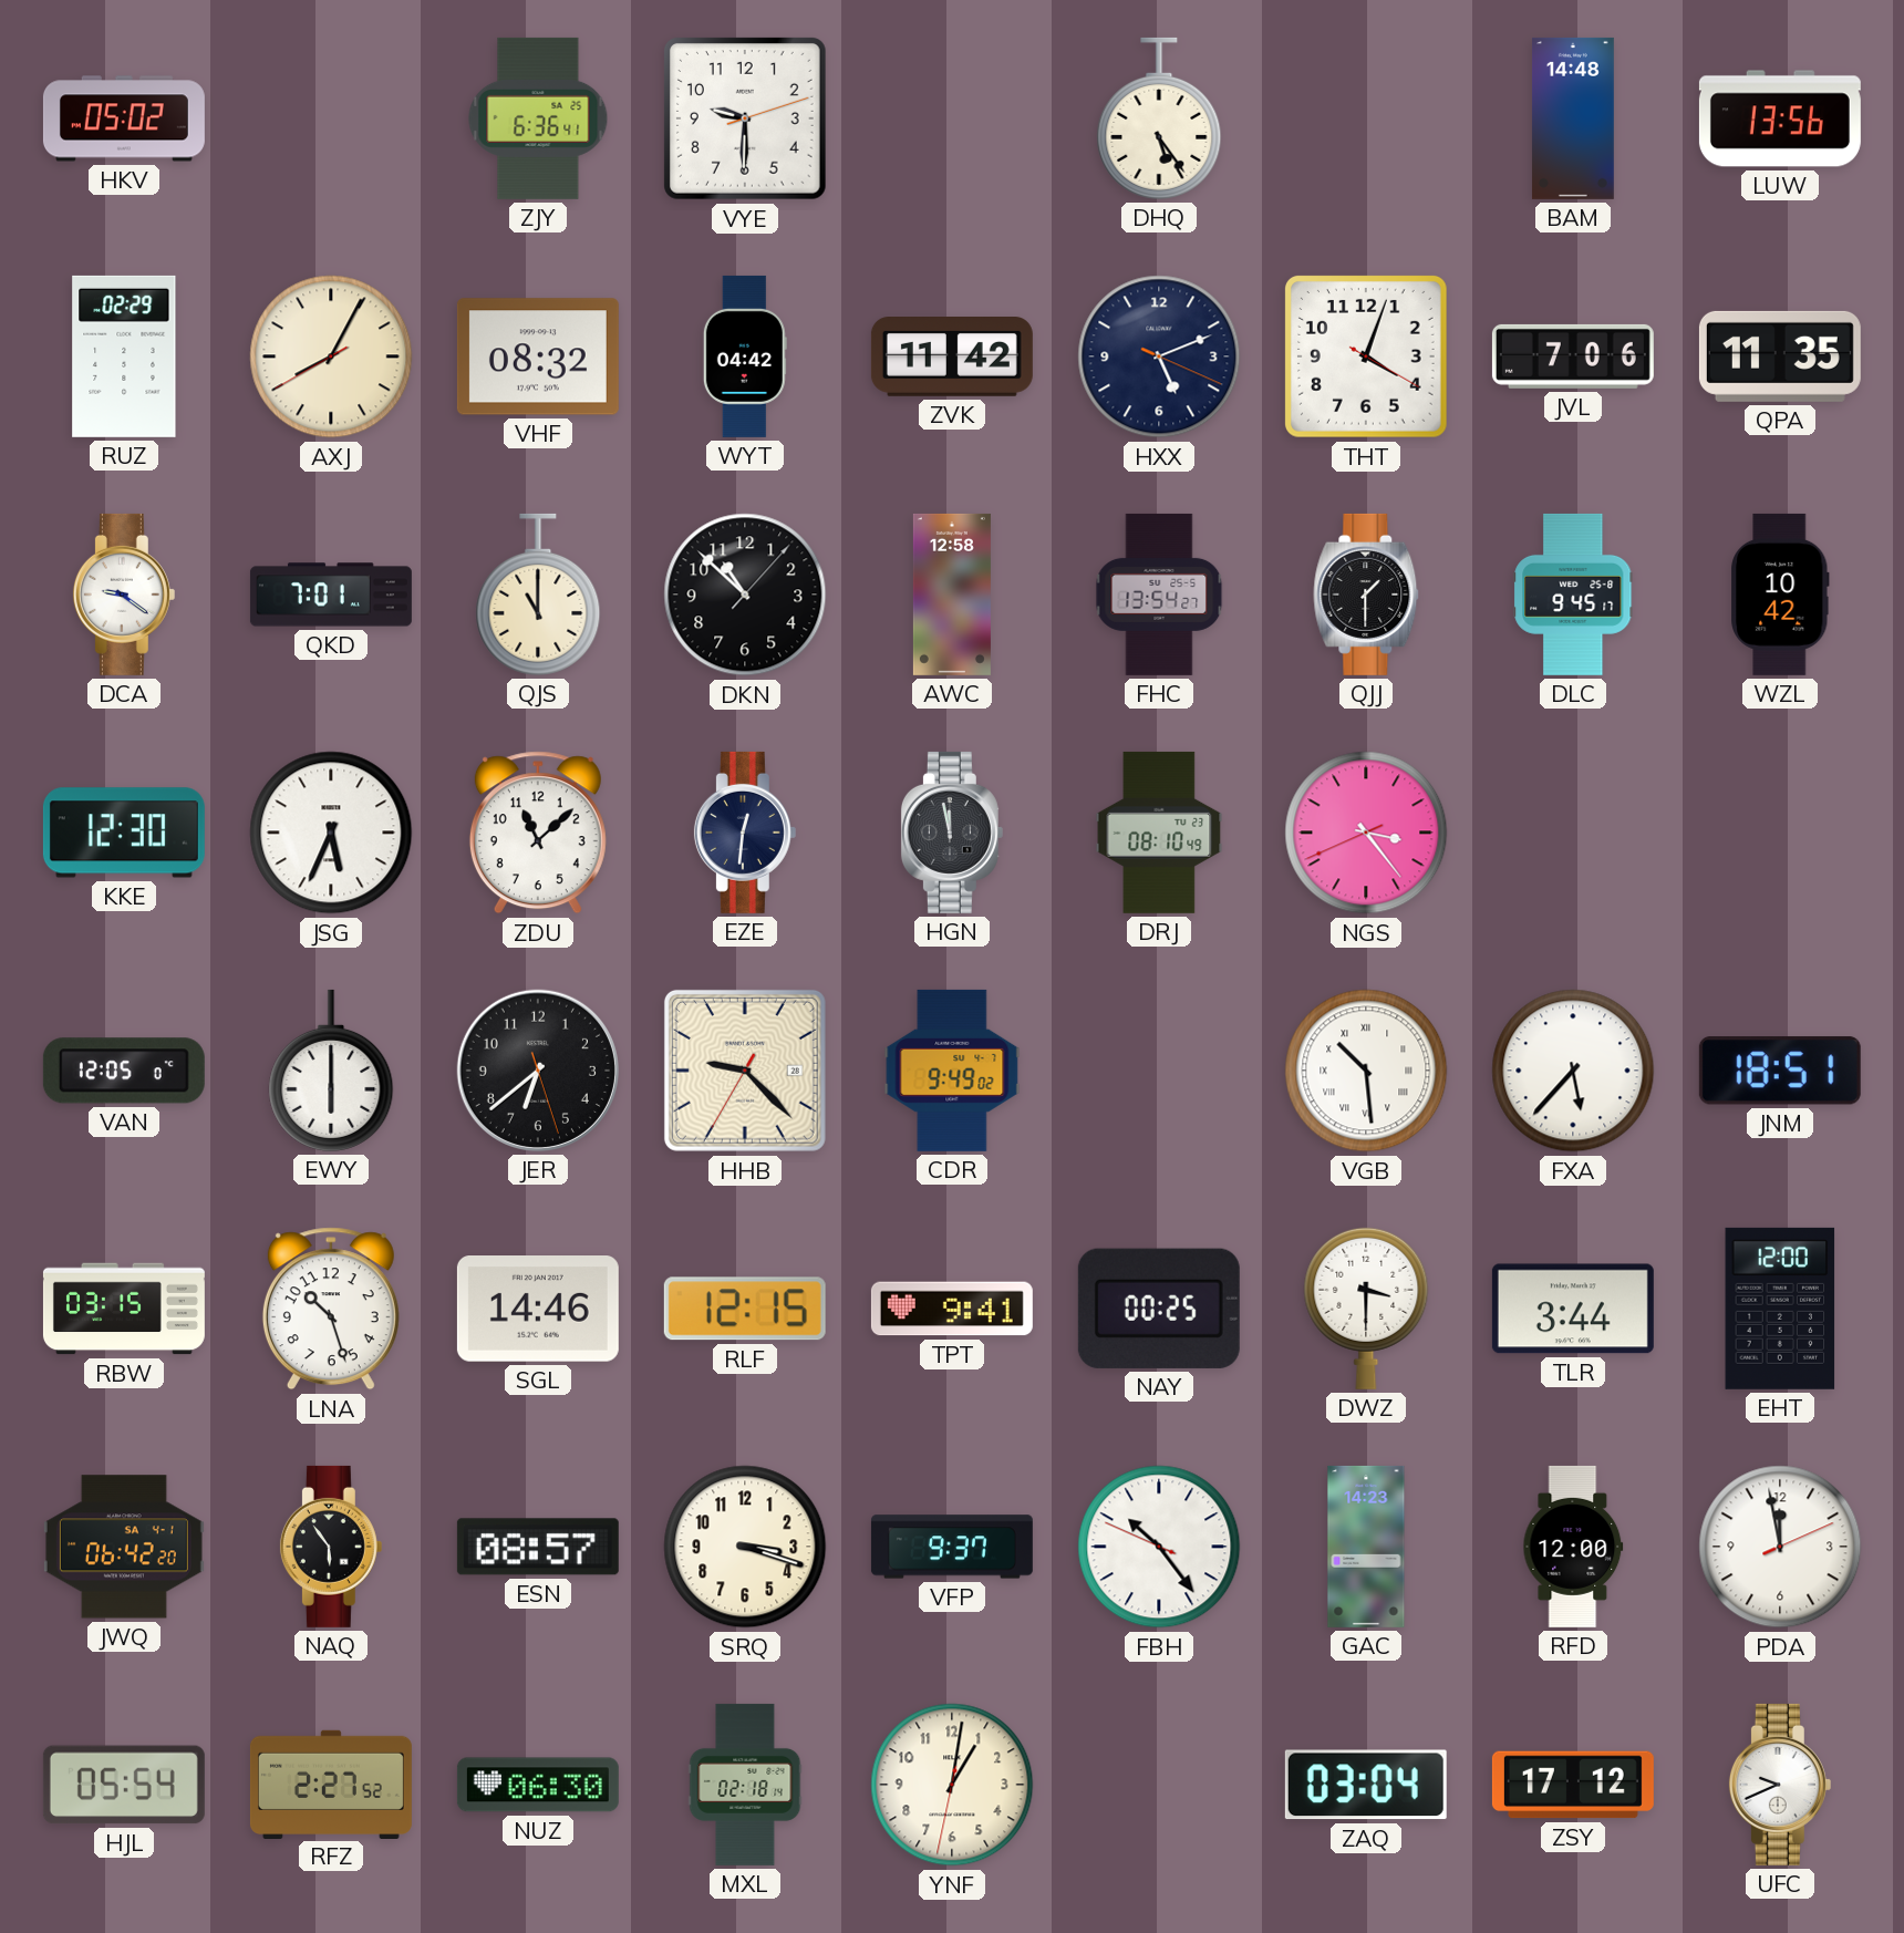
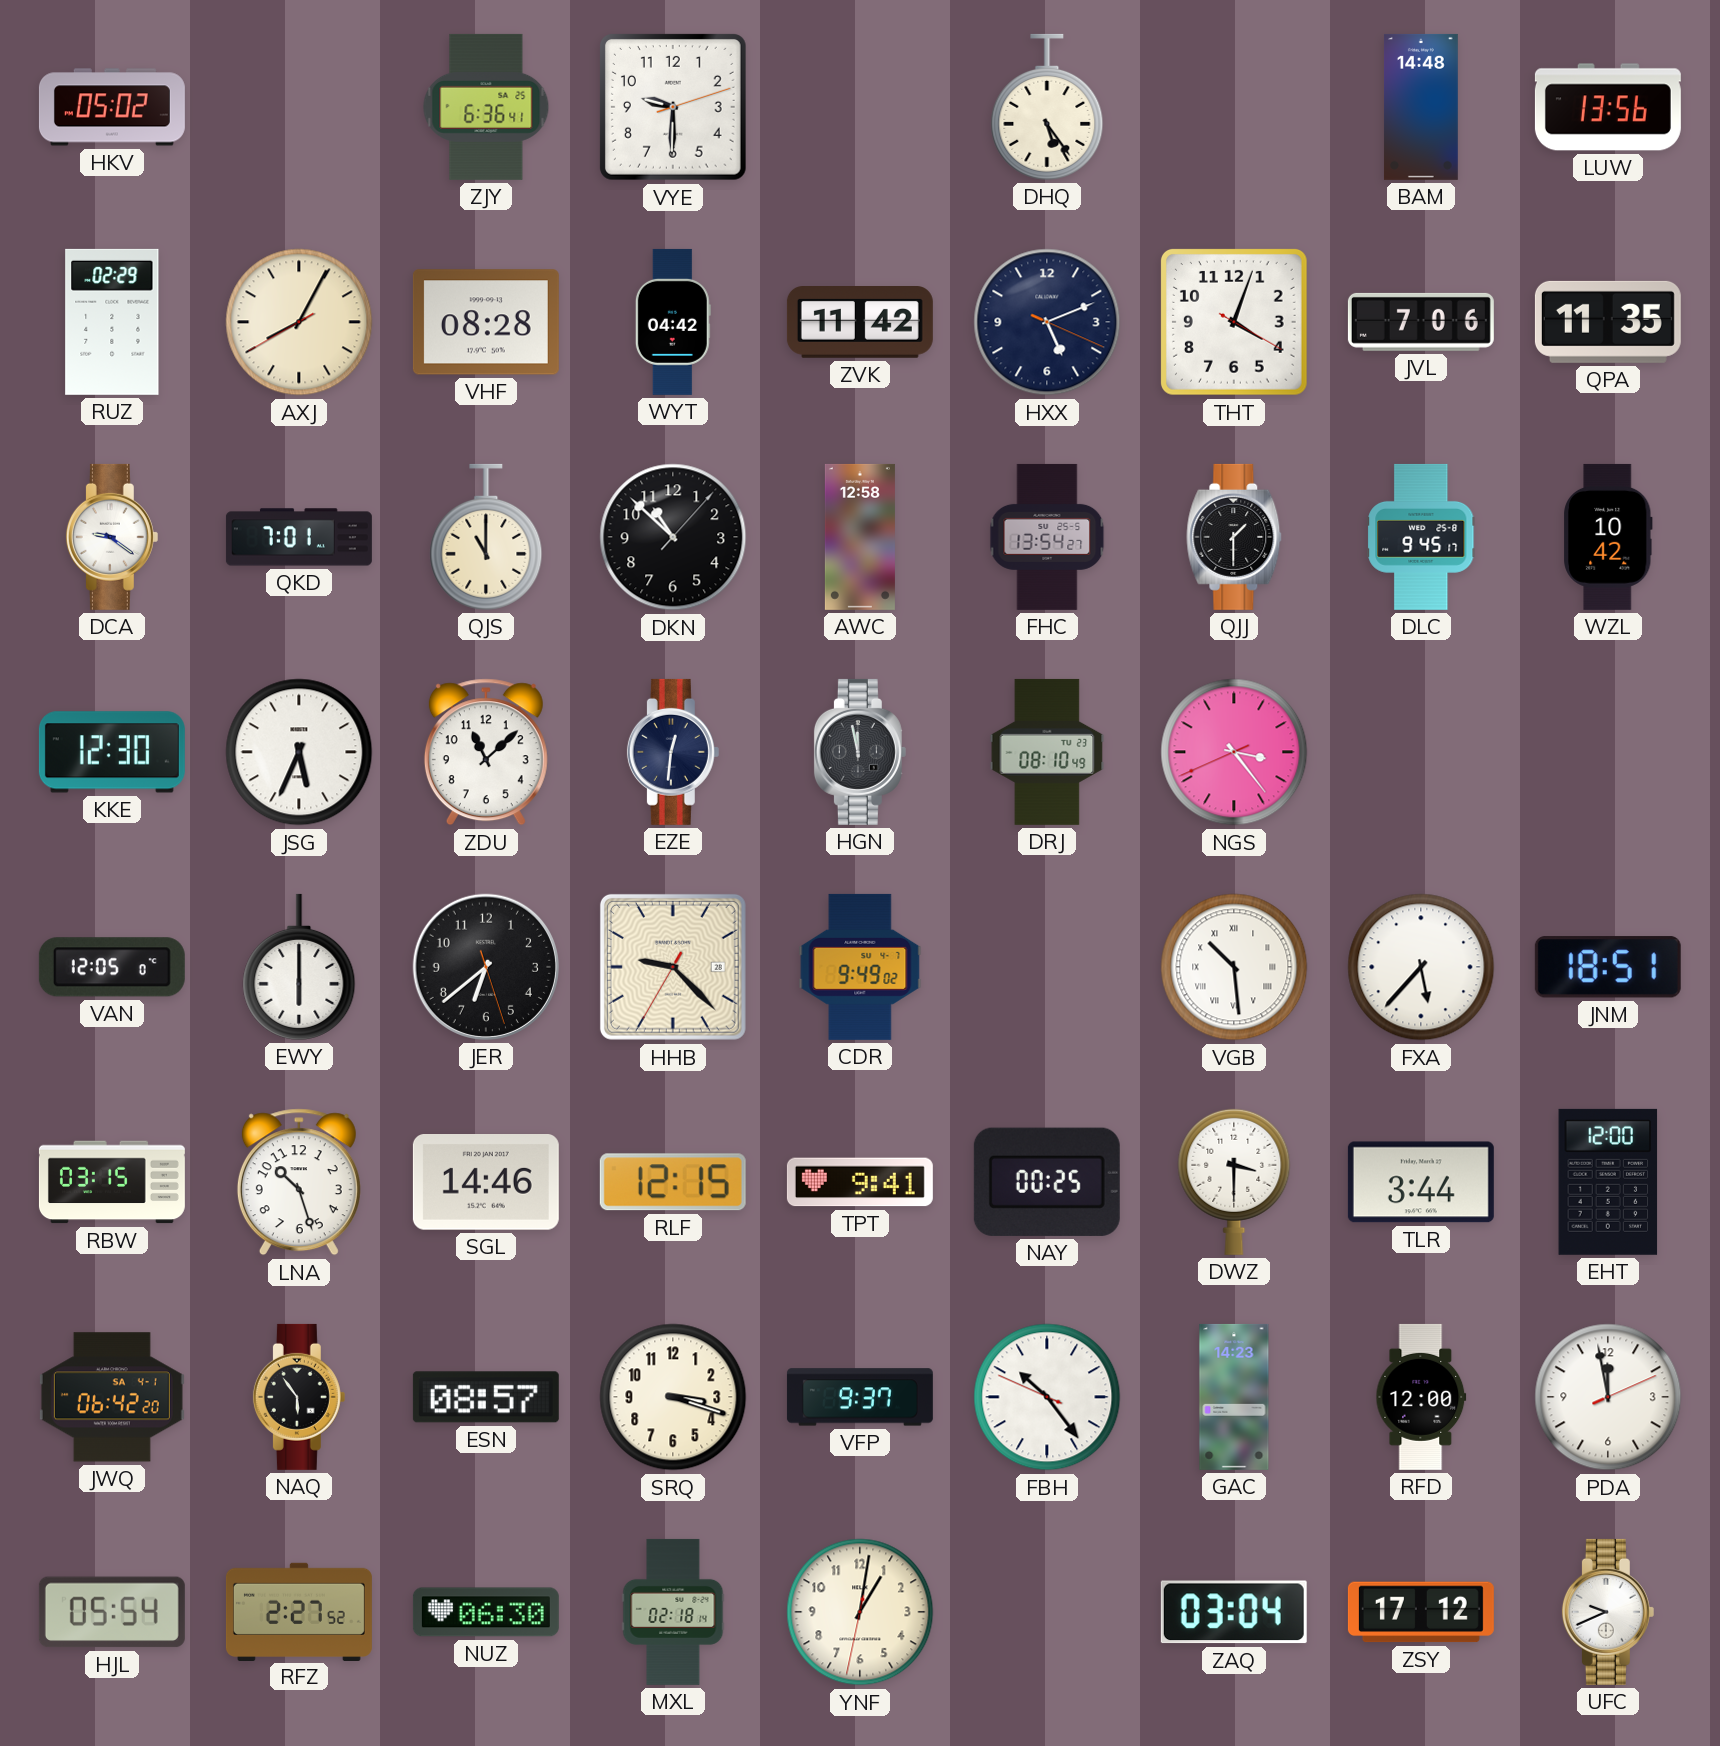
VHF: 08:32 -> 08:28 (486, 322)
